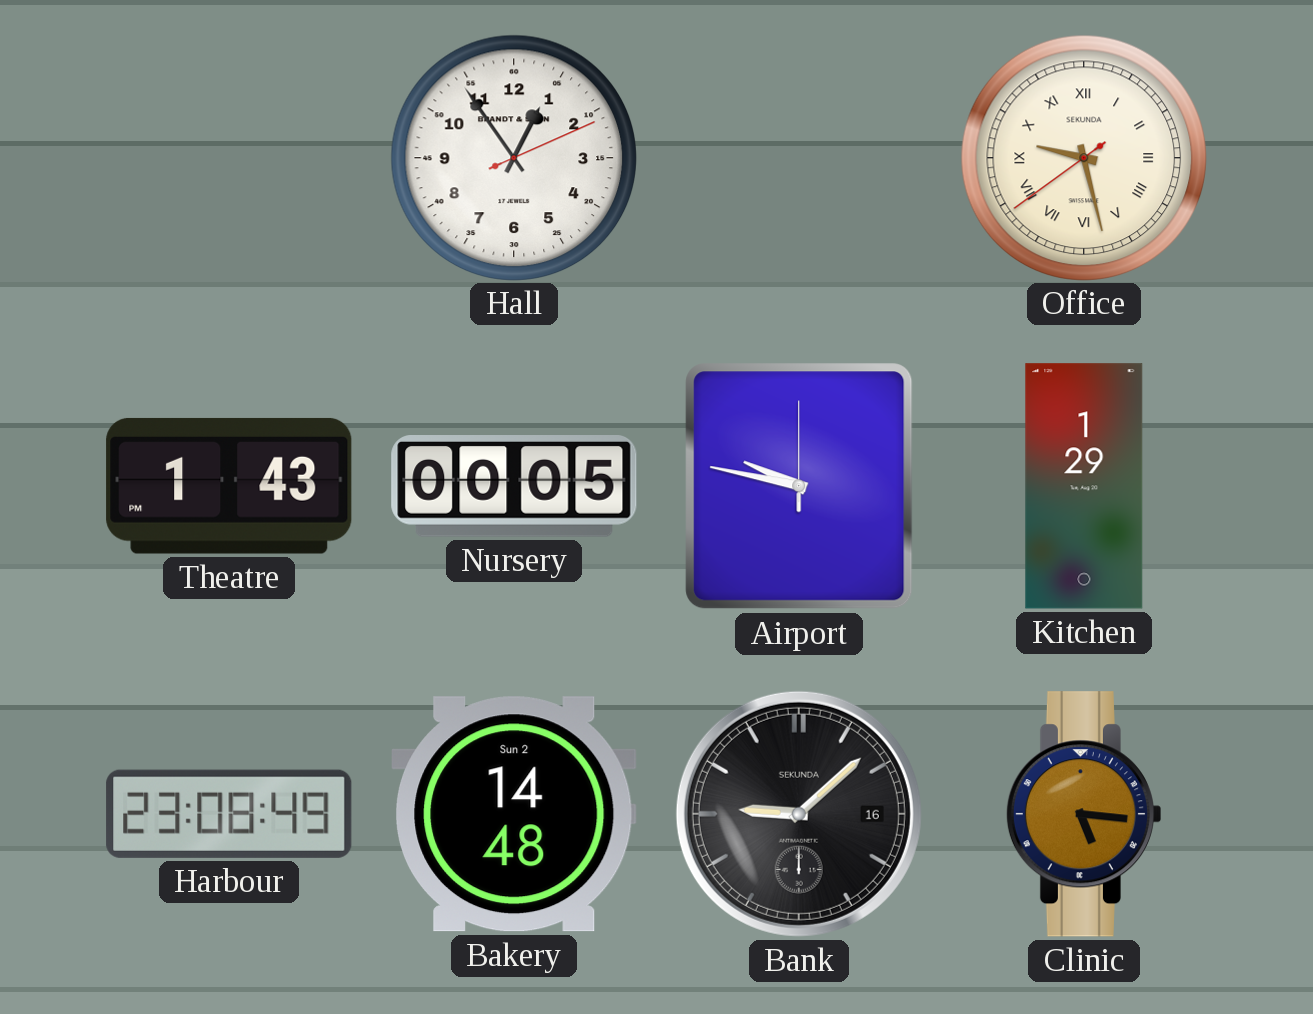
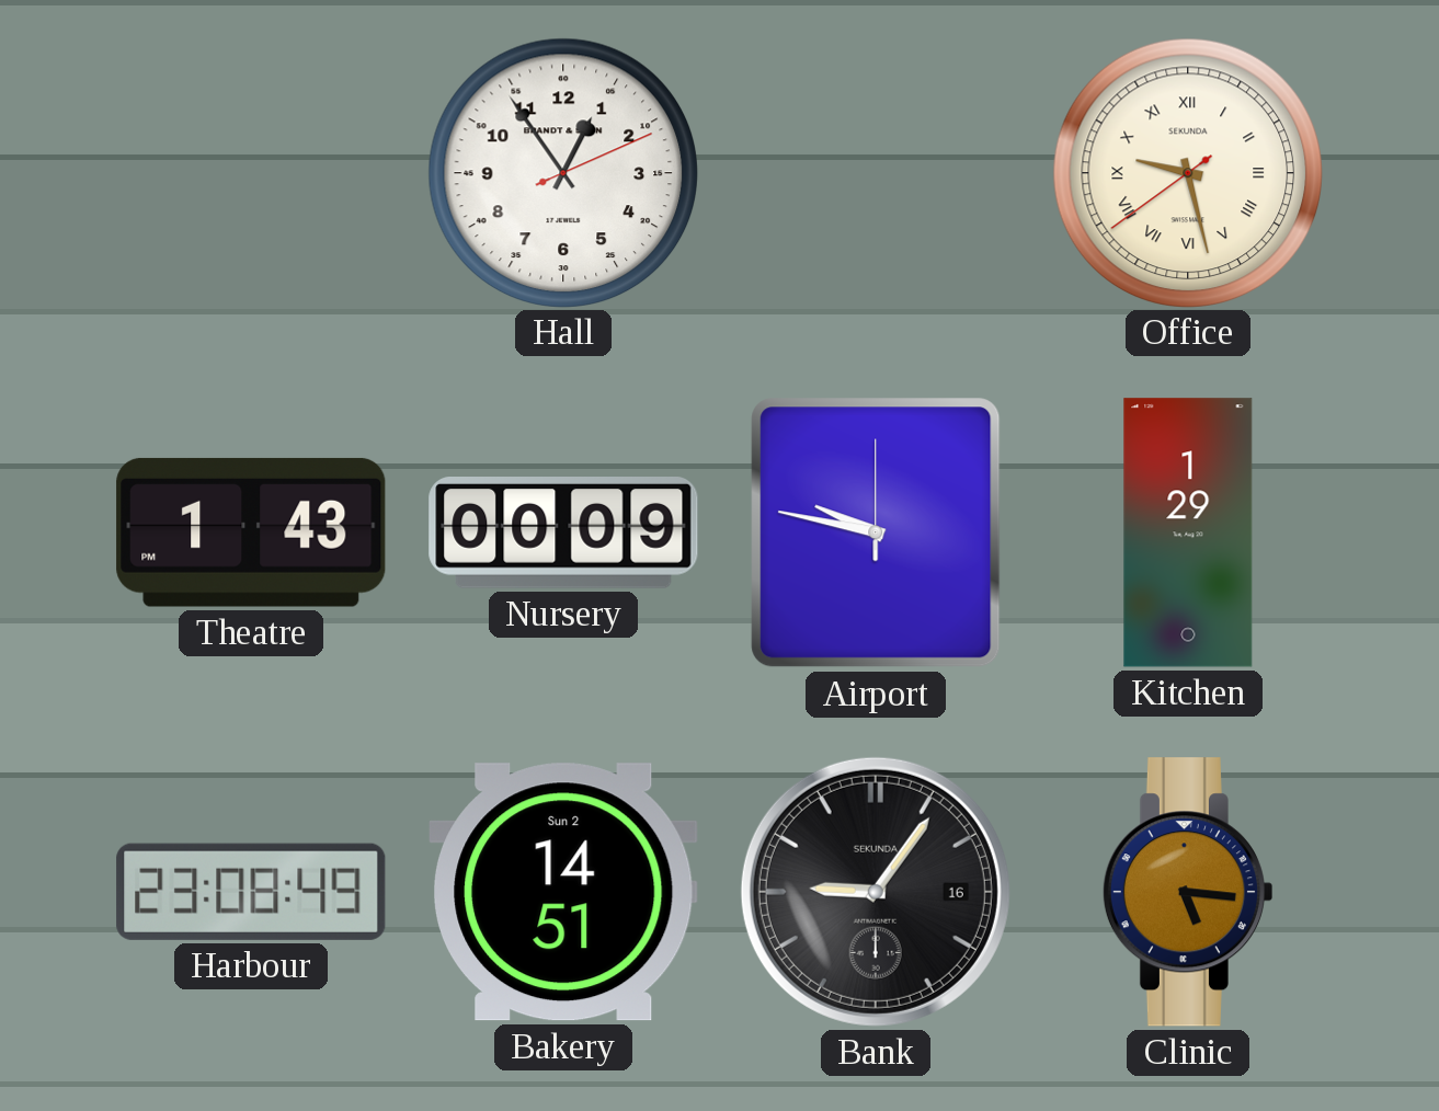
Nursery: 00:05 -> 00:09 (563, 534)
Bakery: 14:48 -> 14:51 (563, 892)
Bank: 9:08 -> 9:06 (876, 892)
